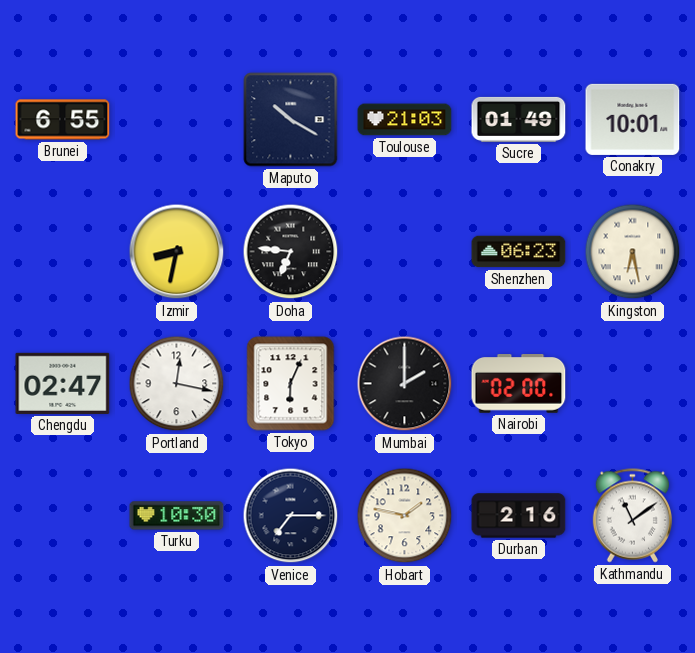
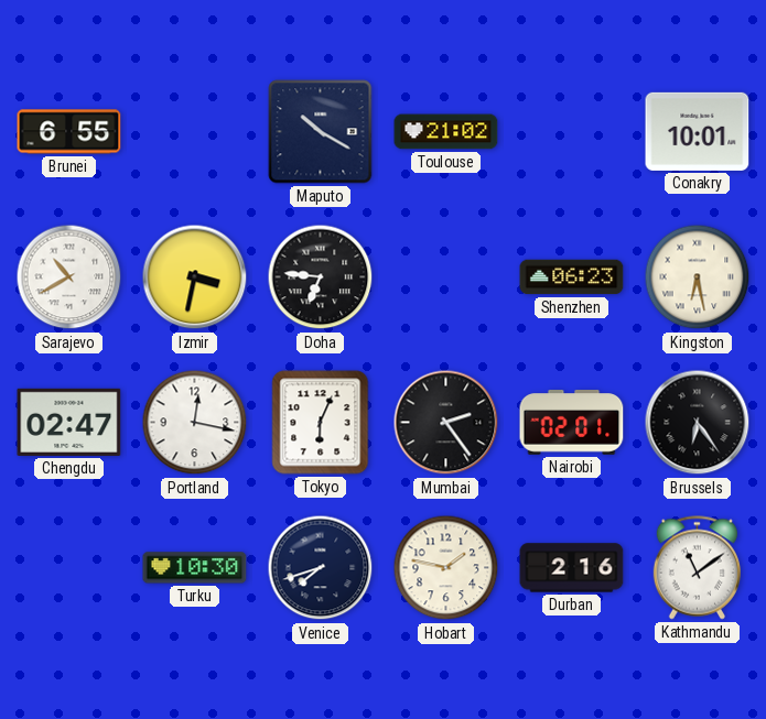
Toulouse: 21:03 -> 21:02 (446, 132)
Sucre: 01:49 -> none (519, 119)
Sarajevo: none -> 10:40 (69, 277)
Izmir: 8:32 -> 3:32 (195, 277)
Mumbai: 2:00 -> 2:24 (446, 423)
Nairobi: 02:00 -> 02:01 (572, 423)
Brussels: none -> 6:24 (698, 423)
Venice: 7:15 -> 7:42 (321, 568)
